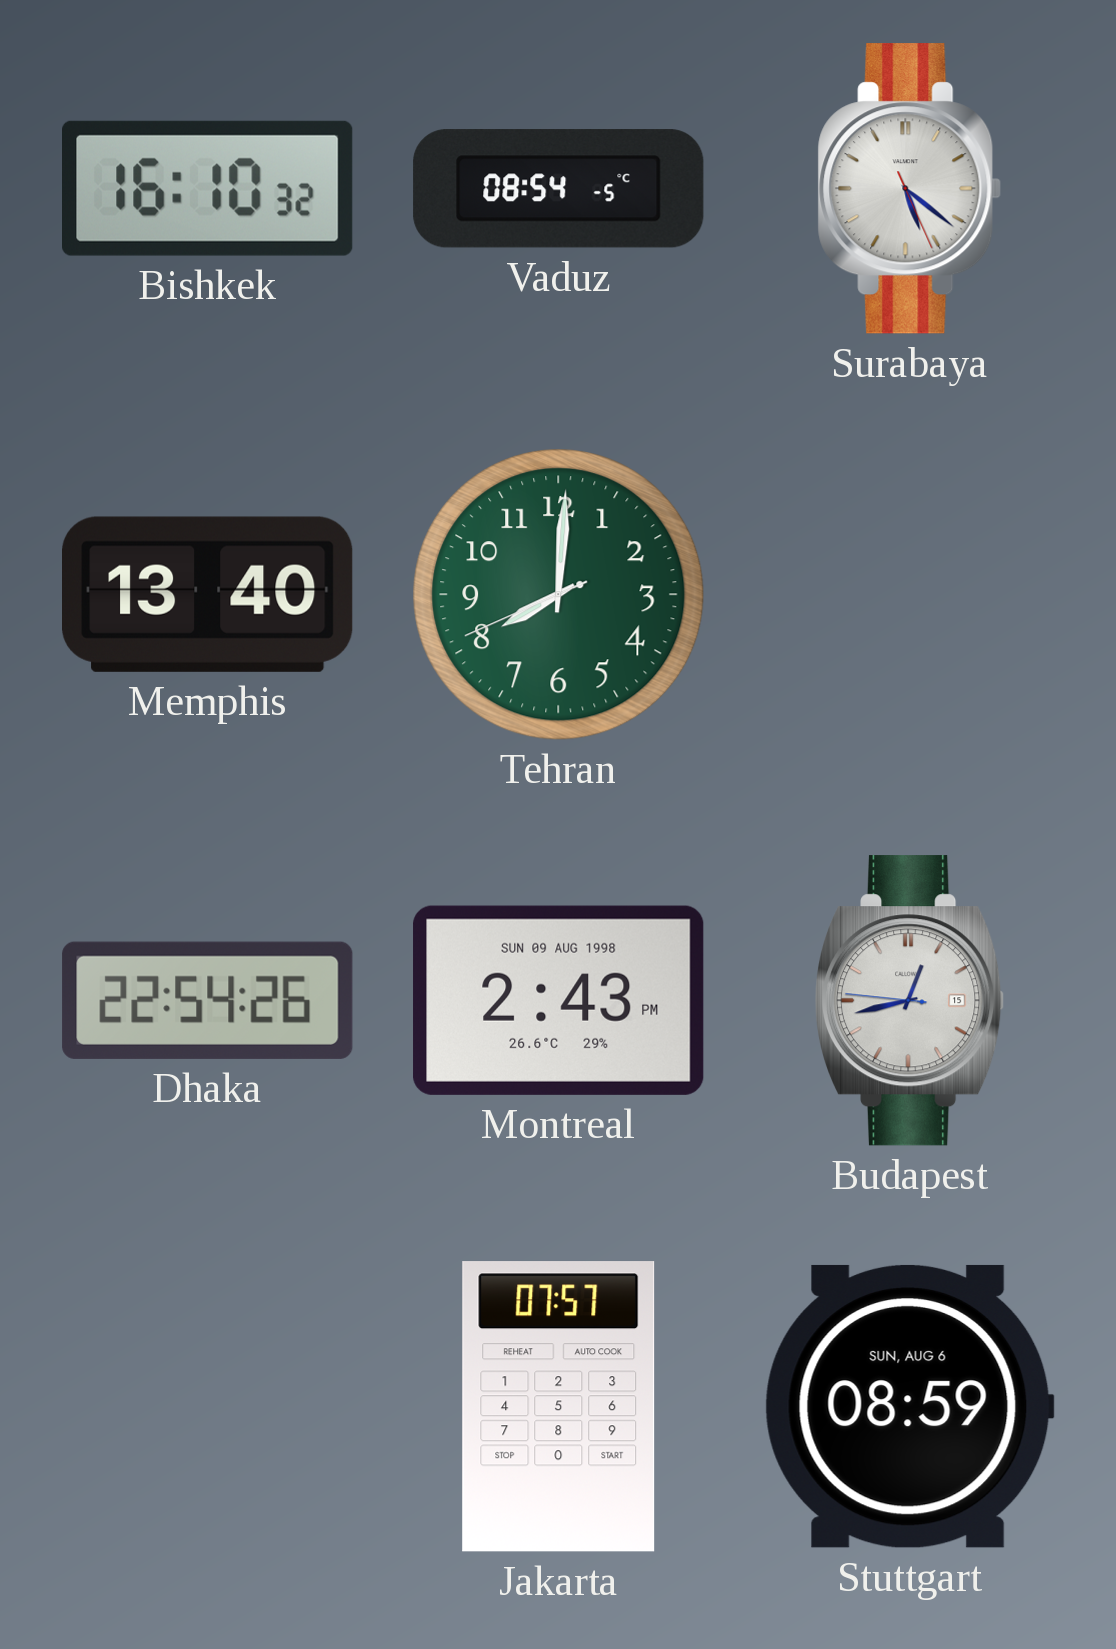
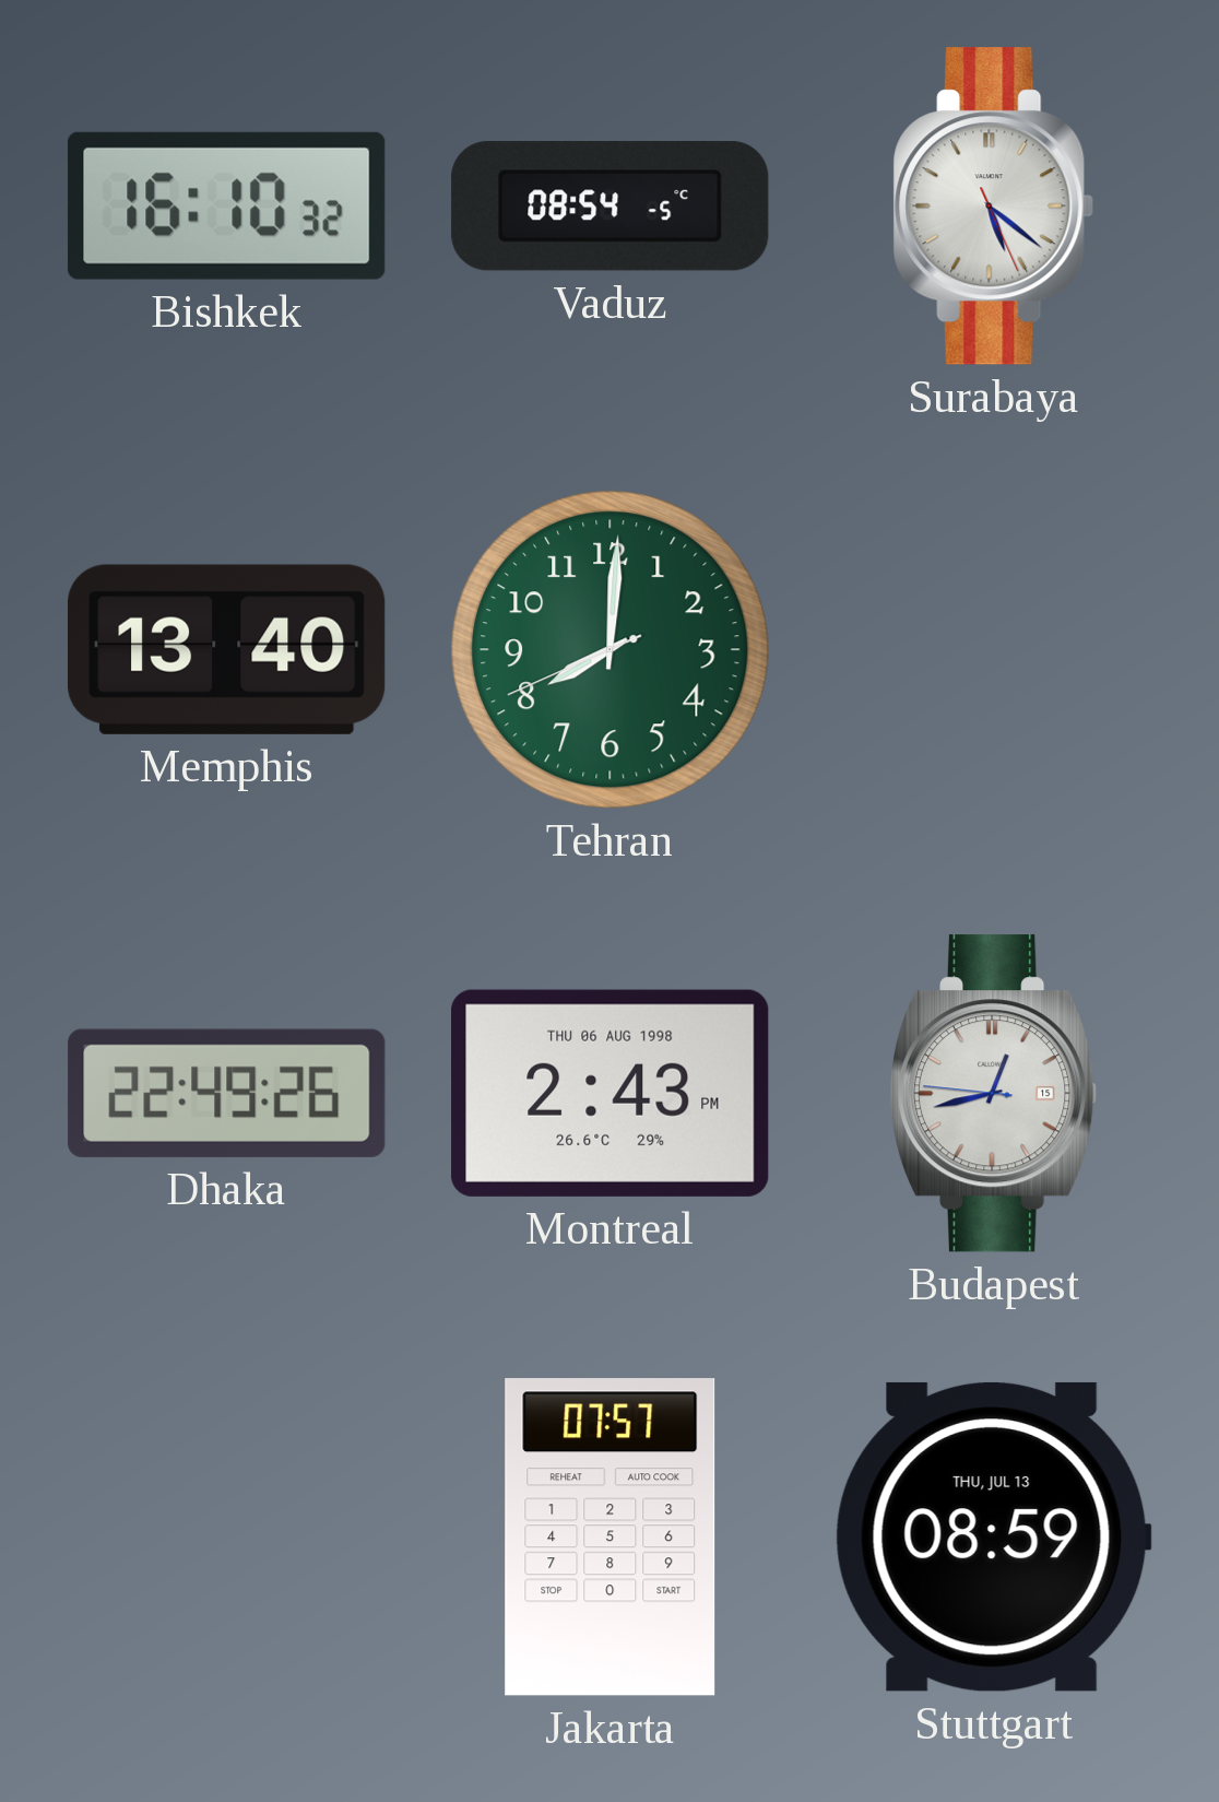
Dhaka: 22:54 -> 22:49 (227, 1093)
Montreal date: SUN 09 AUG 1998 -> THU 06 AUG 1998 (611, 1093)
Stuttgart date: SUN, AUG 6 -> THU, JUL 13 (993, 1536)
